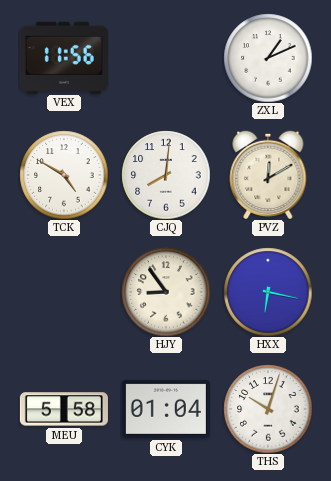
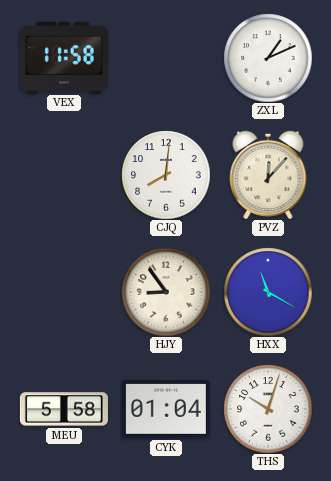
VEX: 11:56 -> 11:58 (64, 57)
TCK: 4:50 -> none (64, 175)
PVZ: 12:10 -> 12:07 (268, 175)
HXX: 6:17 -> 11:20 (268, 292)
